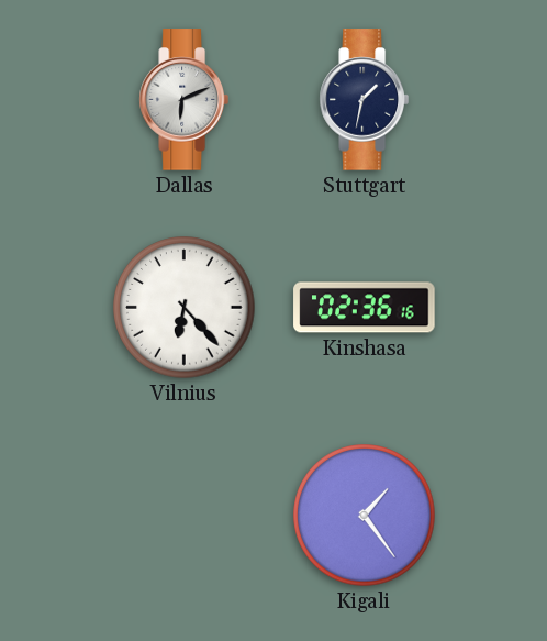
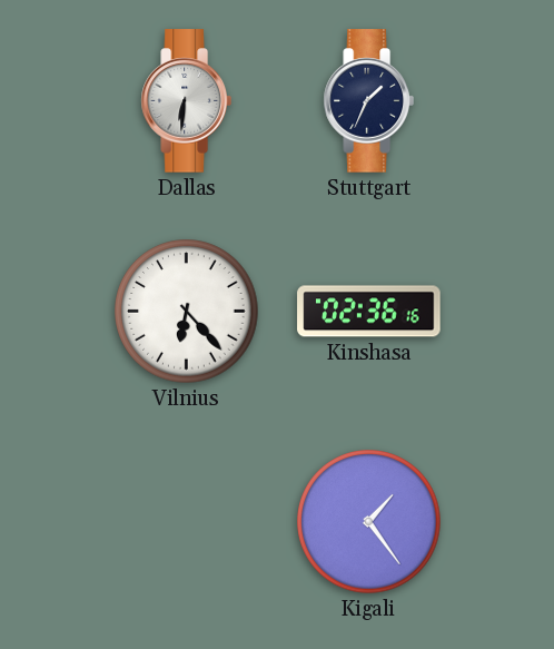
Dallas: 6:11 -> 6:31 (186, 101)
Stuttgart: 1:32 -> 1:34 (368, 101)
